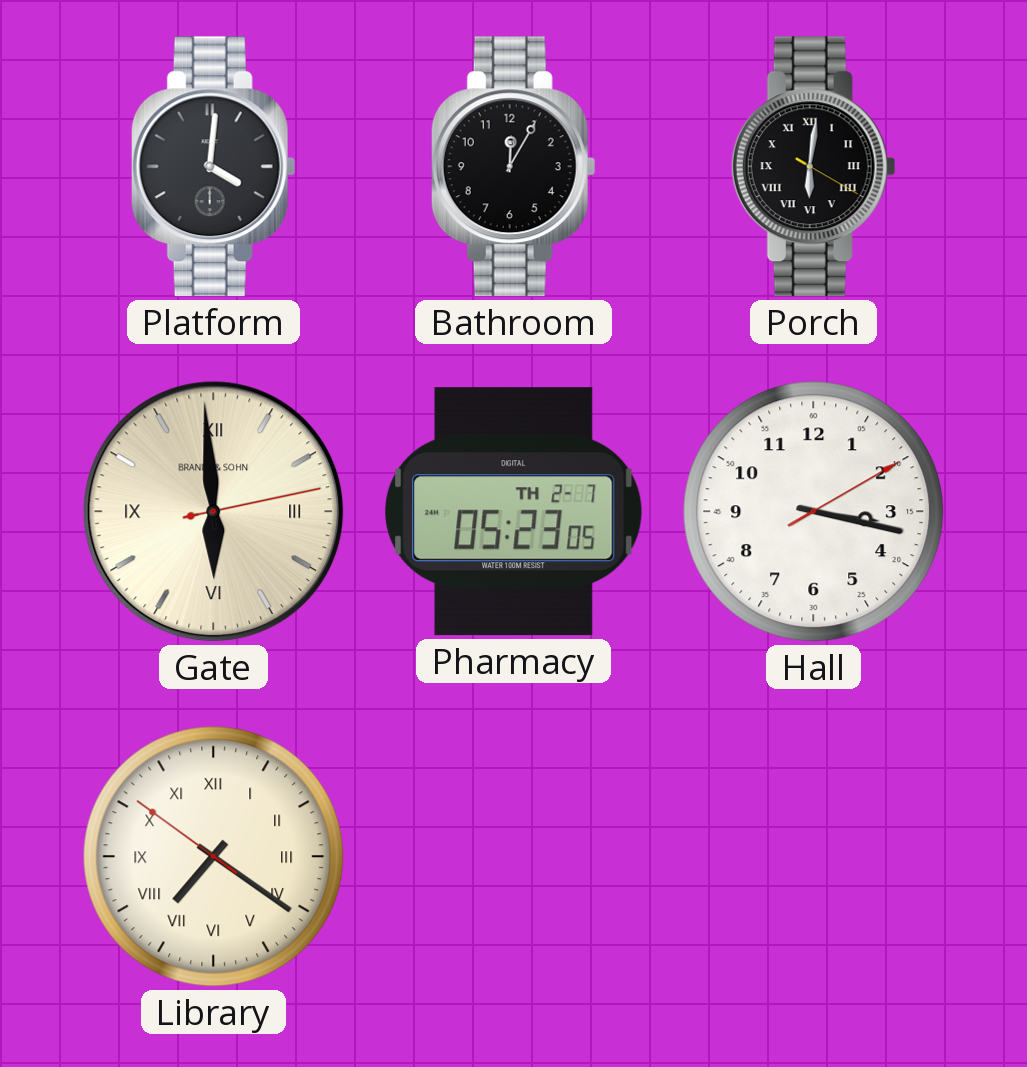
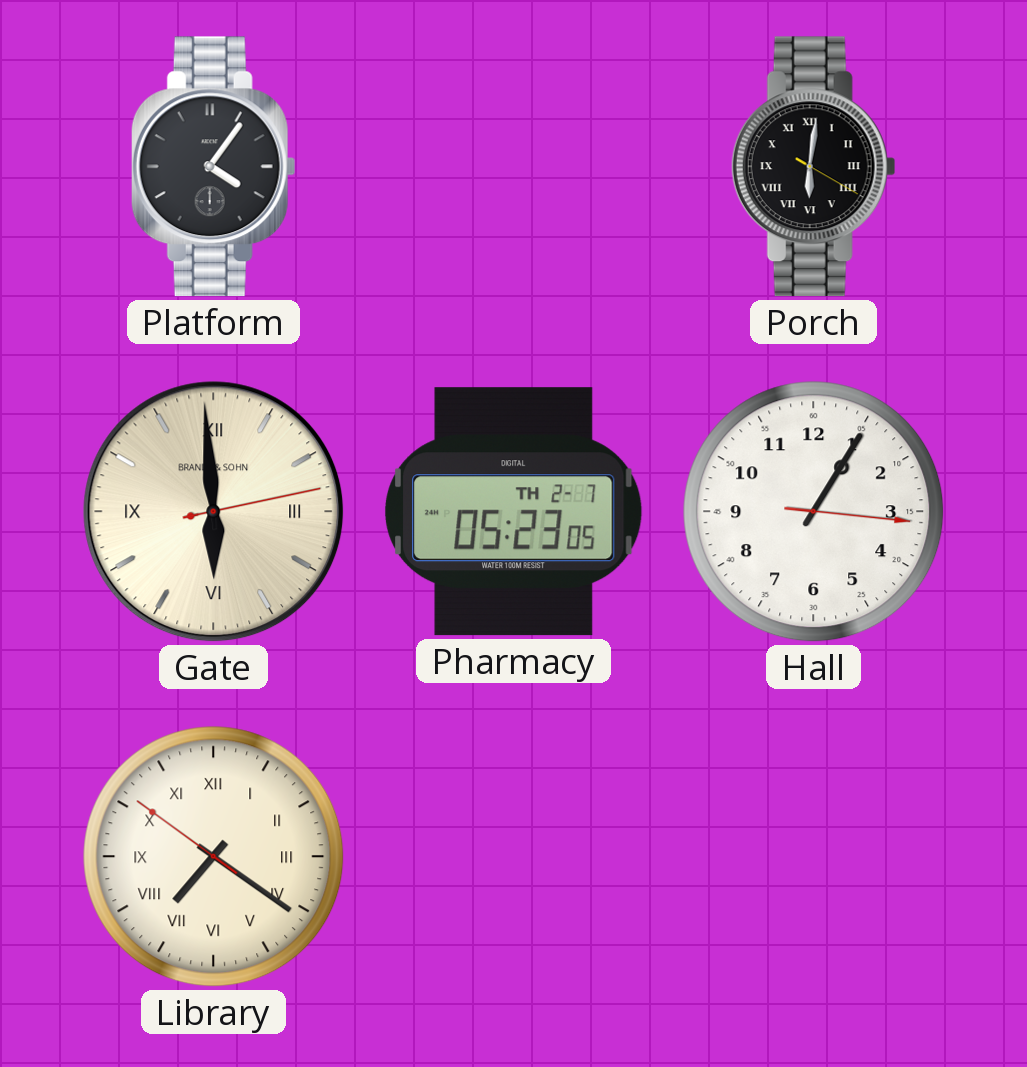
Platform: 4:01 -> 4:06 (213, 167)
Bathroom: 12:05 -> none (513, 167)
Hall: 3:17 -> 1:05 (814, 512)
